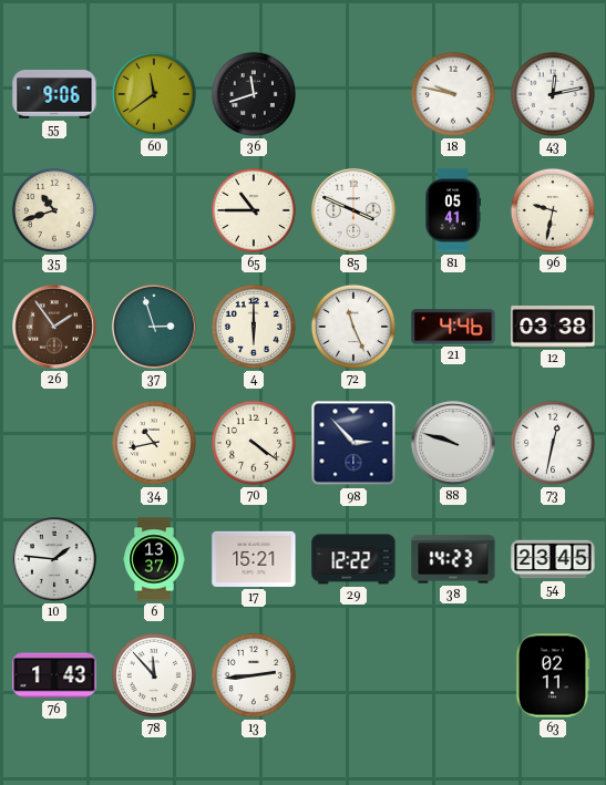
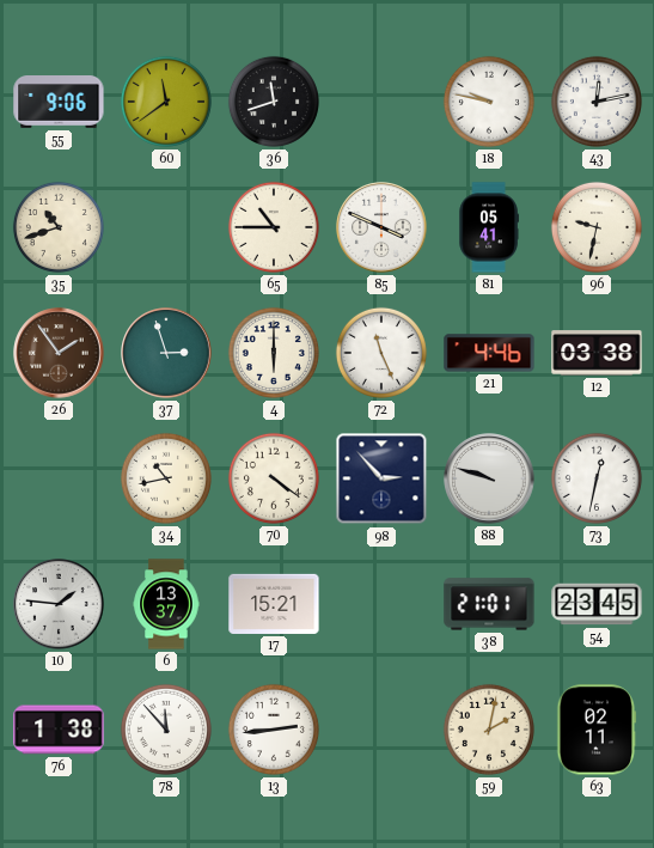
29: 12:22 -> none (353, 559)
38: 14:23 -> 21:01 (489, 604)
76: 1:43 -> 1:38 (59, 730)
59: none -> 2:02 (489, 730)
